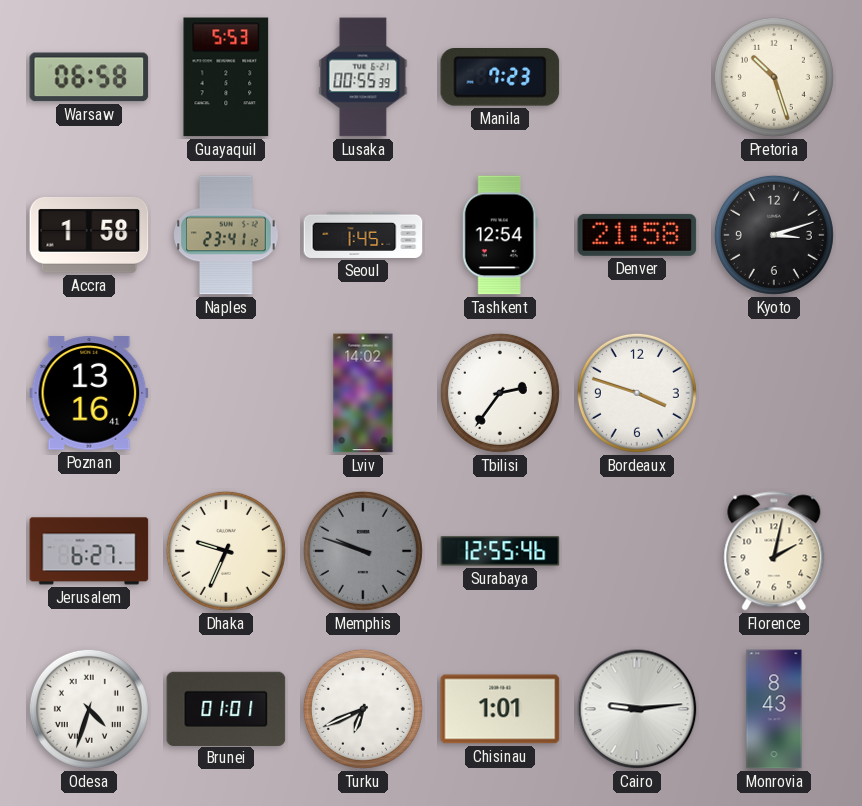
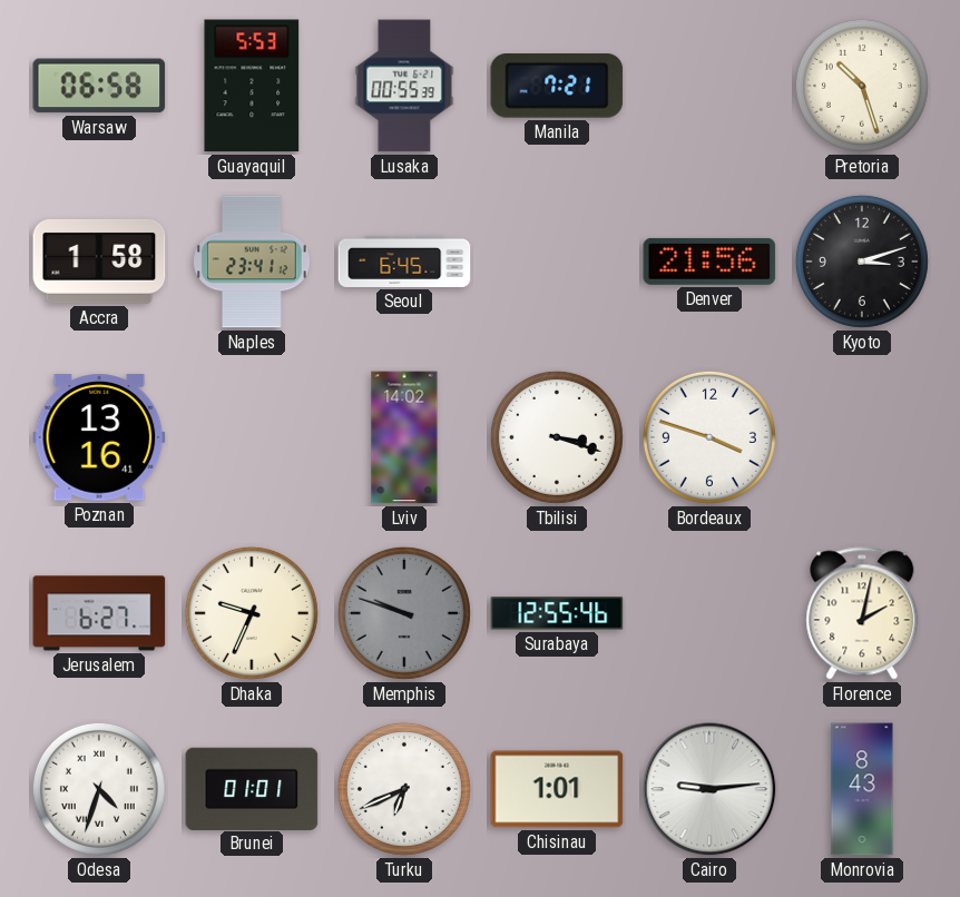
Manila: 7:23 -> 7:21 (557, 87)
Seoul: 1:45 -> 6:45 (404, 262)
Tashkent: 12:54 -> none (500, 235)
Denver: 21:58 -> 21:56 (709, 262)
Tbilisi: 2:36 -> 3:18 (557, 437)
